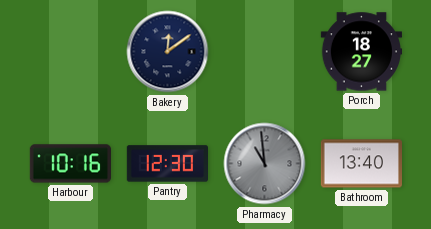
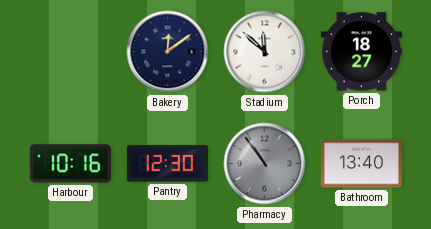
Stadium: none -> 11:52 (265, 52)
Pharmacy: 10:59 -> 10:54 (265, 164)
